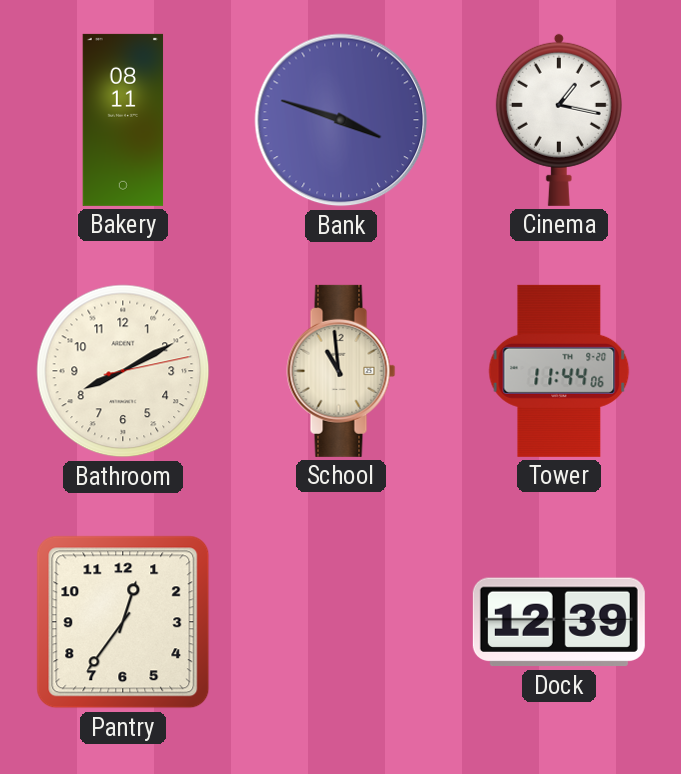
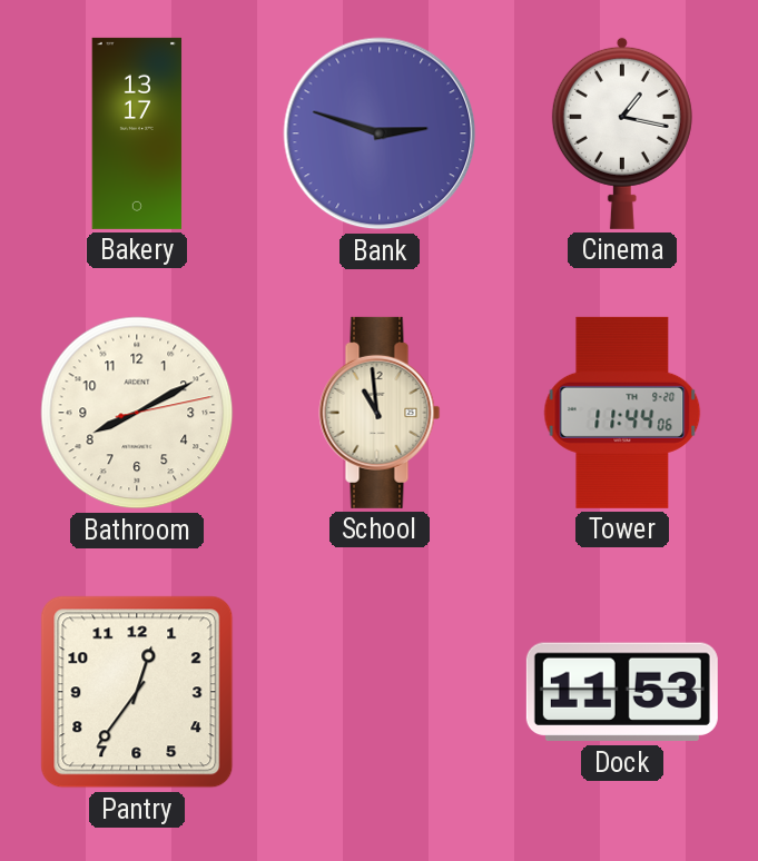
Bakery: 08:11 -> 13:17 (137, 133)
Bank: 3:48 -> 2:48 (380, 133)
Dock: 12:39 -> 11:53 (622, 692)
